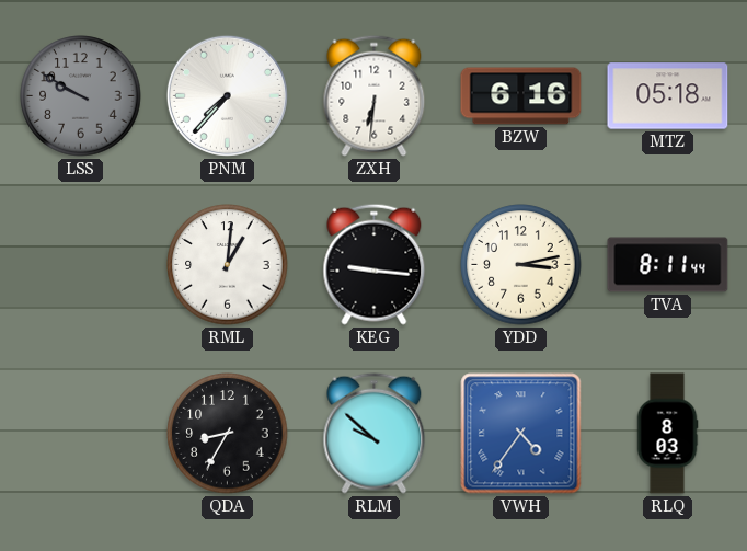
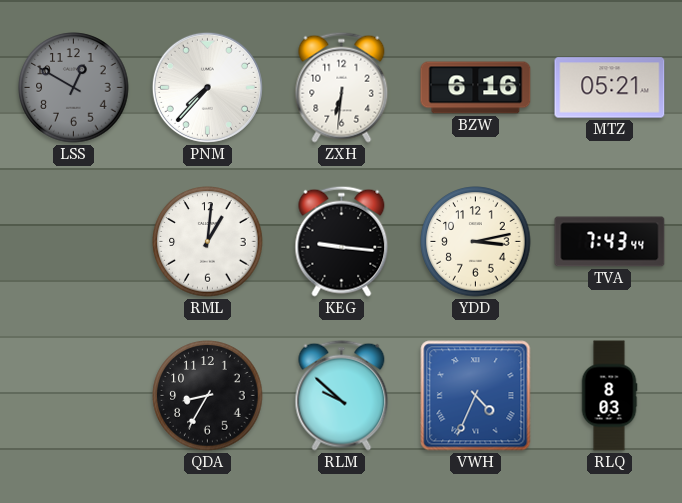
LSS: 9:50 -> 12:50 (74, 88)
MTZ: 05:18 -> 05:21 (610, 88)
TVA: 8:11 -> 7:43 (610, 242)
VWH: 4:36 -> 4:34 (476, 396)
